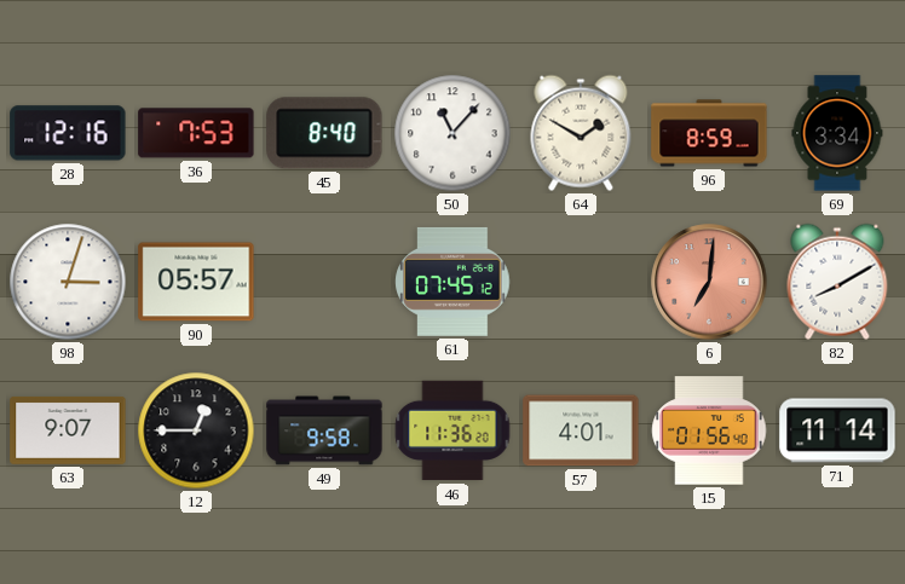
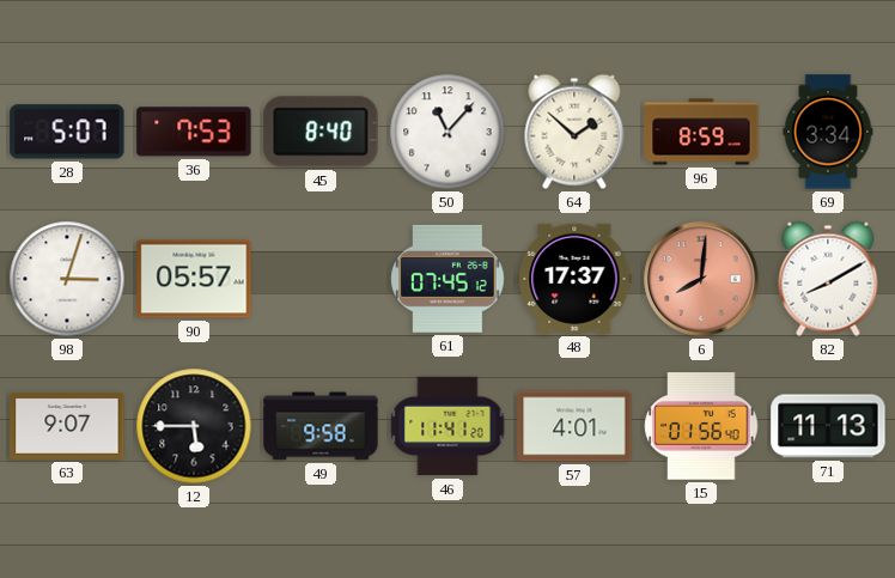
28: 12:16 -> 5:07 (67, 132)
64: 1:50 -> 1:52 (574, 132)
48: none -> 17:37 (574, 279)
6: 7:01 -> 8:01 (701, 279)
12: 12:45 -> 5:45 (194, 426)
46: 11:36 -> 11:41 (447, 426)
71: 11:14 -> 11:13 (828, 426)
